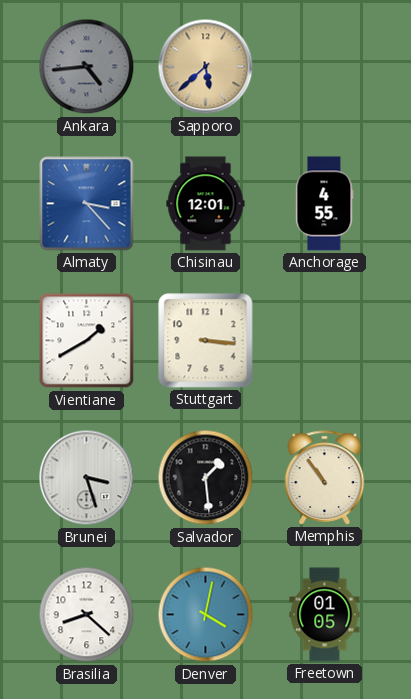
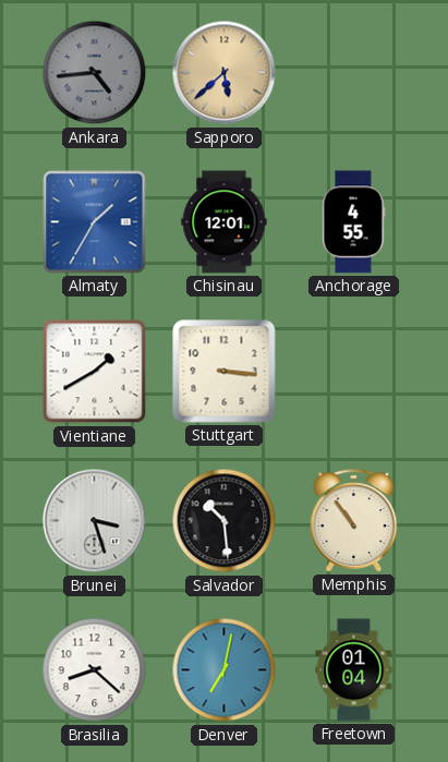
Almaty: 3:23 -> 1:35 (95, 222)
Salvador: 1:29 -> 10:29 (225, 521)
Denver: 4:02 -> 7:02 (225, 670)
Freetown: 01:05 -> 01:04 (354, 670)
